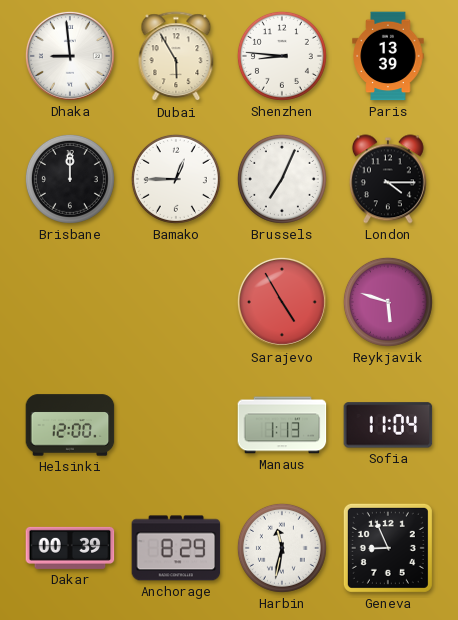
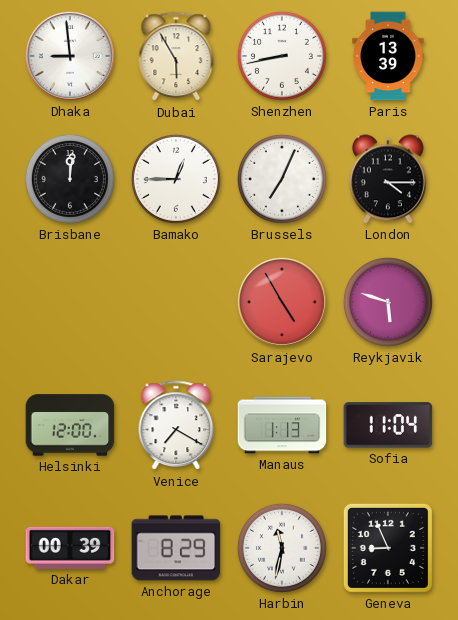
Shenzhen: 8:46 -> 8:43 (282, 56)
Brisbane: 12:00 -> 12:01 (70, 179)
Venice: none -> 7:20 (176, 426)
